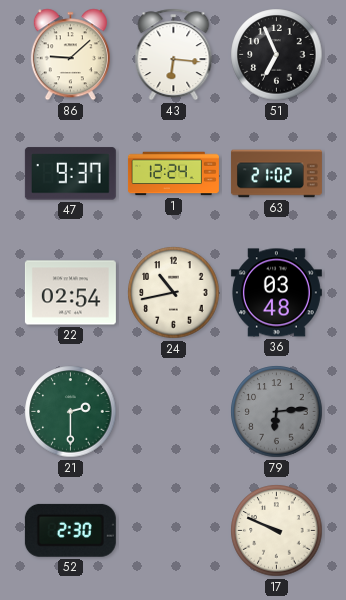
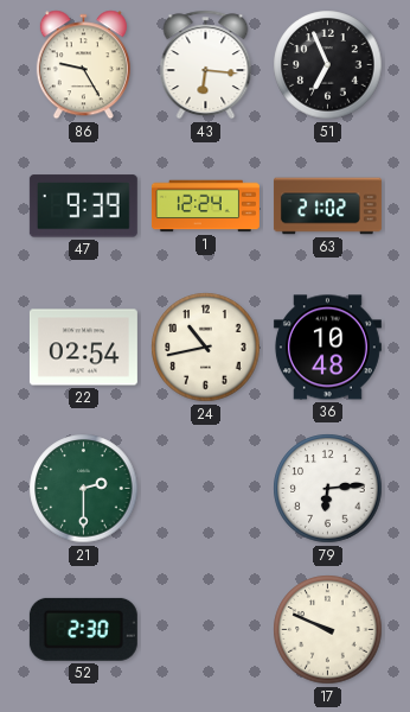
86: 9:08 -> 9:25 (83, 65)
47: 9:37 -> 9:39 (83, 206)
36: 03:48 -> 10:48 (327, 348)
79 dial: grey -> white (328, 489)
